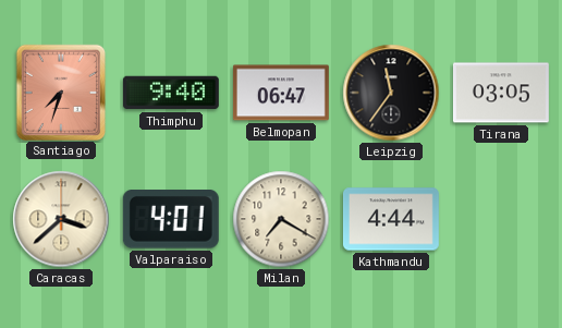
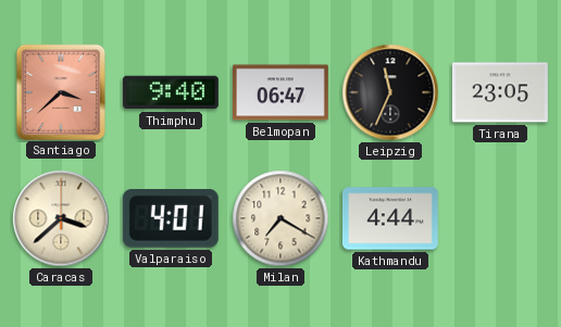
Santiago: 7:33 -> 3:38 (60, 91)
Leipzig: 11:36 -> 11:34 (390, 92)
Tirana: 03:05 -> 23:05 (500, 92)
